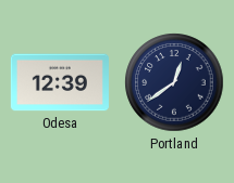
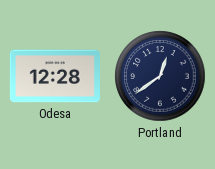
Odesa: 12:39 -> 12:28 (55, 76)
